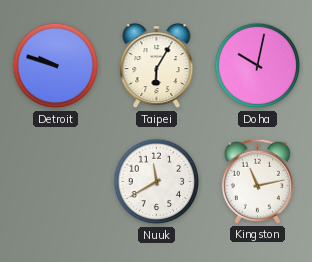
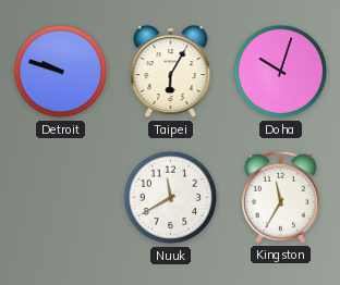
Doha: 10:02 -> 10:03 (281, 72)
Kingston: 11:13 -> 11:35 (280, 197)
